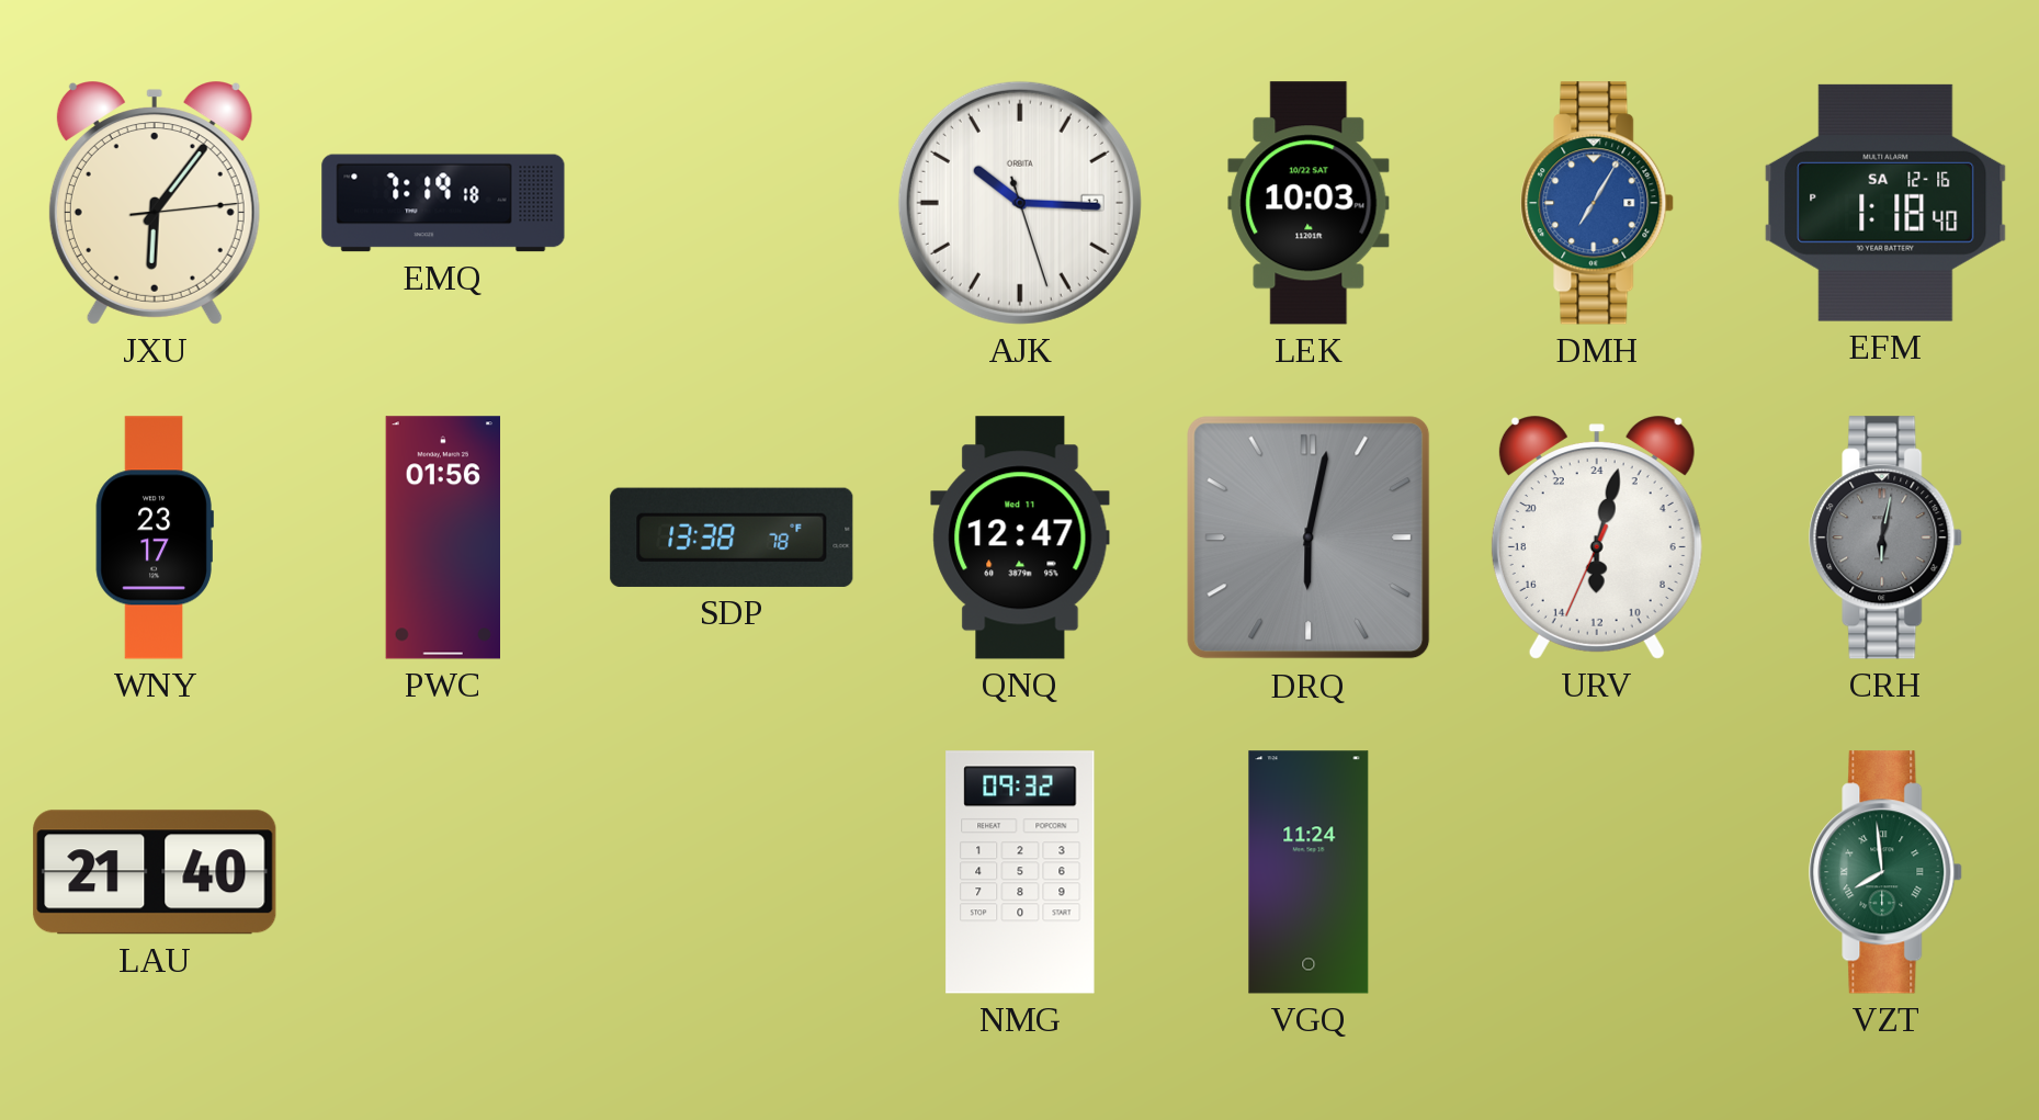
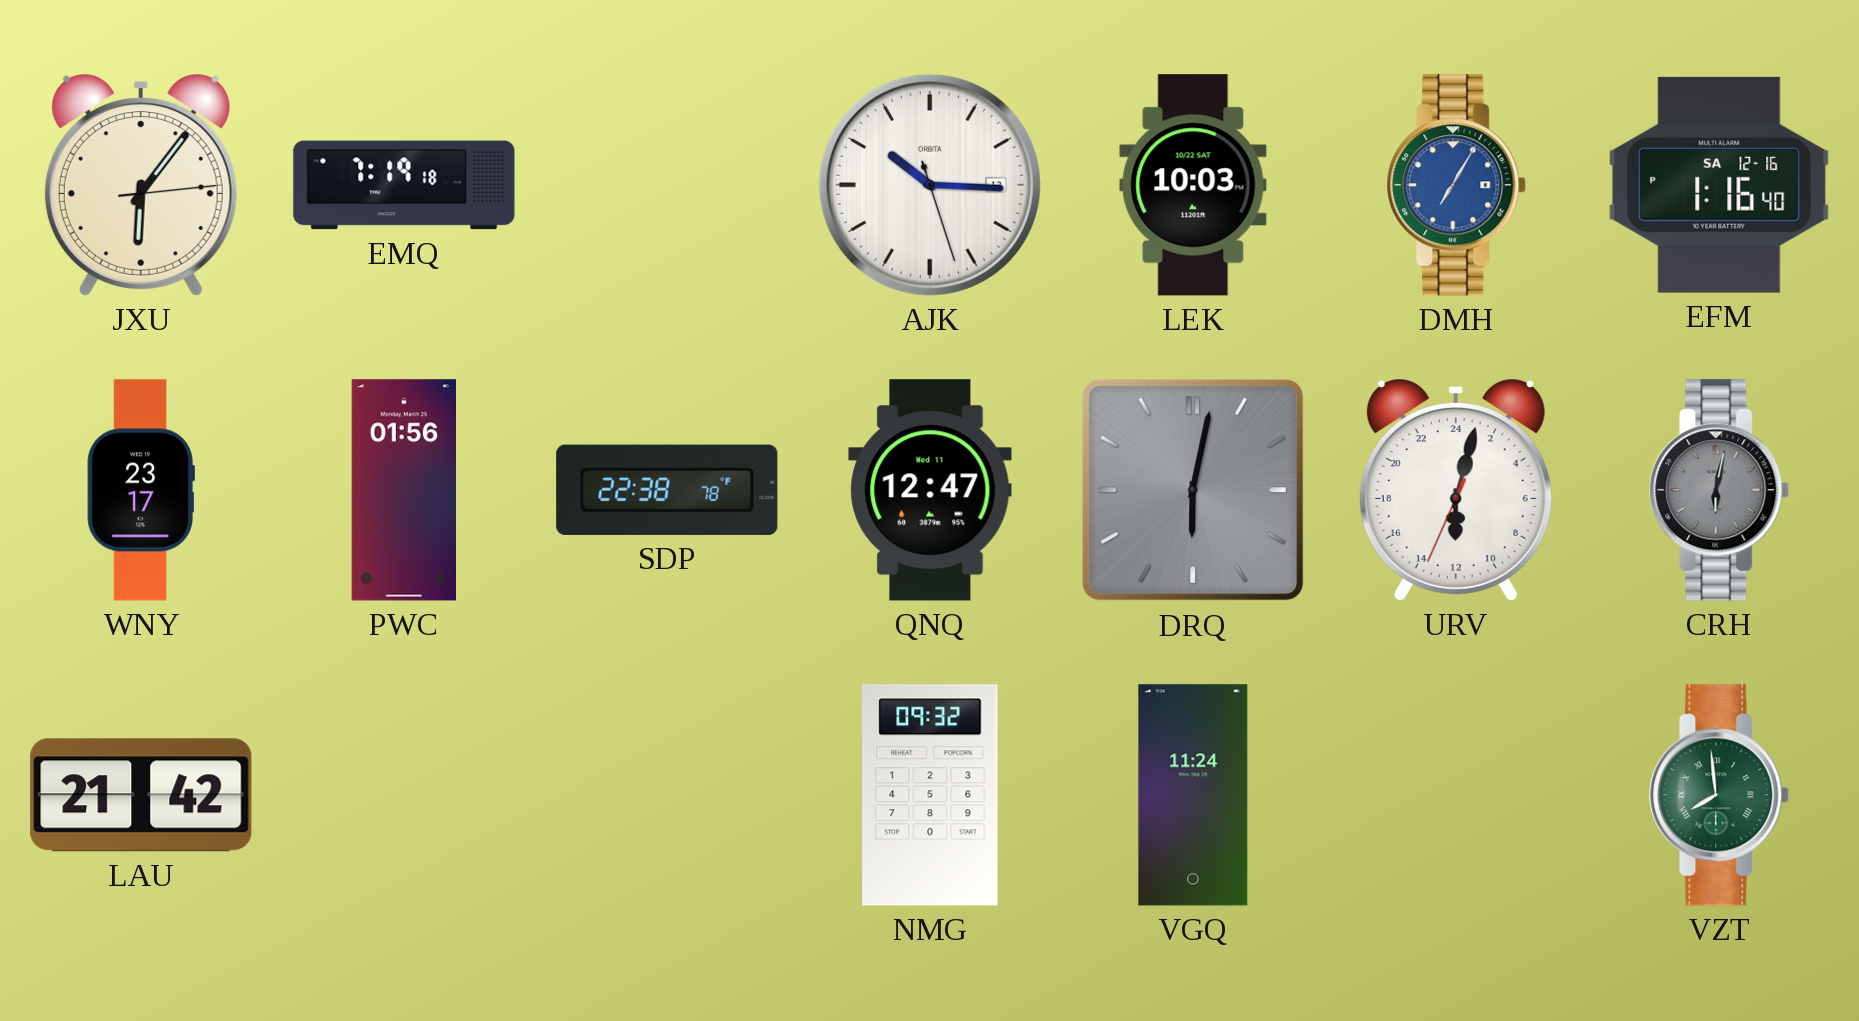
EFM: 1:18 -> 1:16 (1719, 185)
SDP: 13:38 -> 22:38 (667, 490)
LAU: 21:40 -> 21:42 (141, 795)
